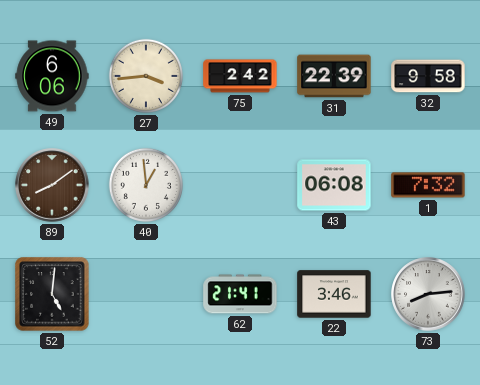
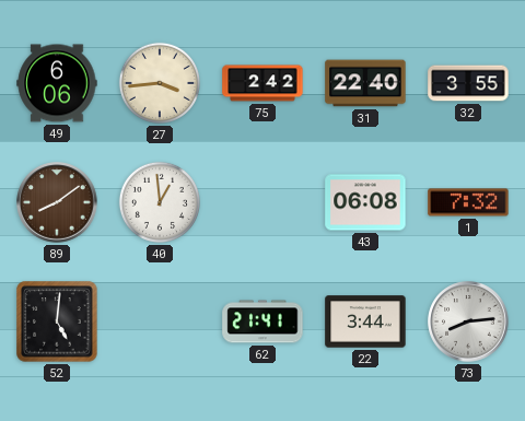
31: 22:39 -> 22:40 (365, 83)
32: 9:58 -> 3:55 (468, 83)
22: 3:46 -> 3:44 (365, 321)
